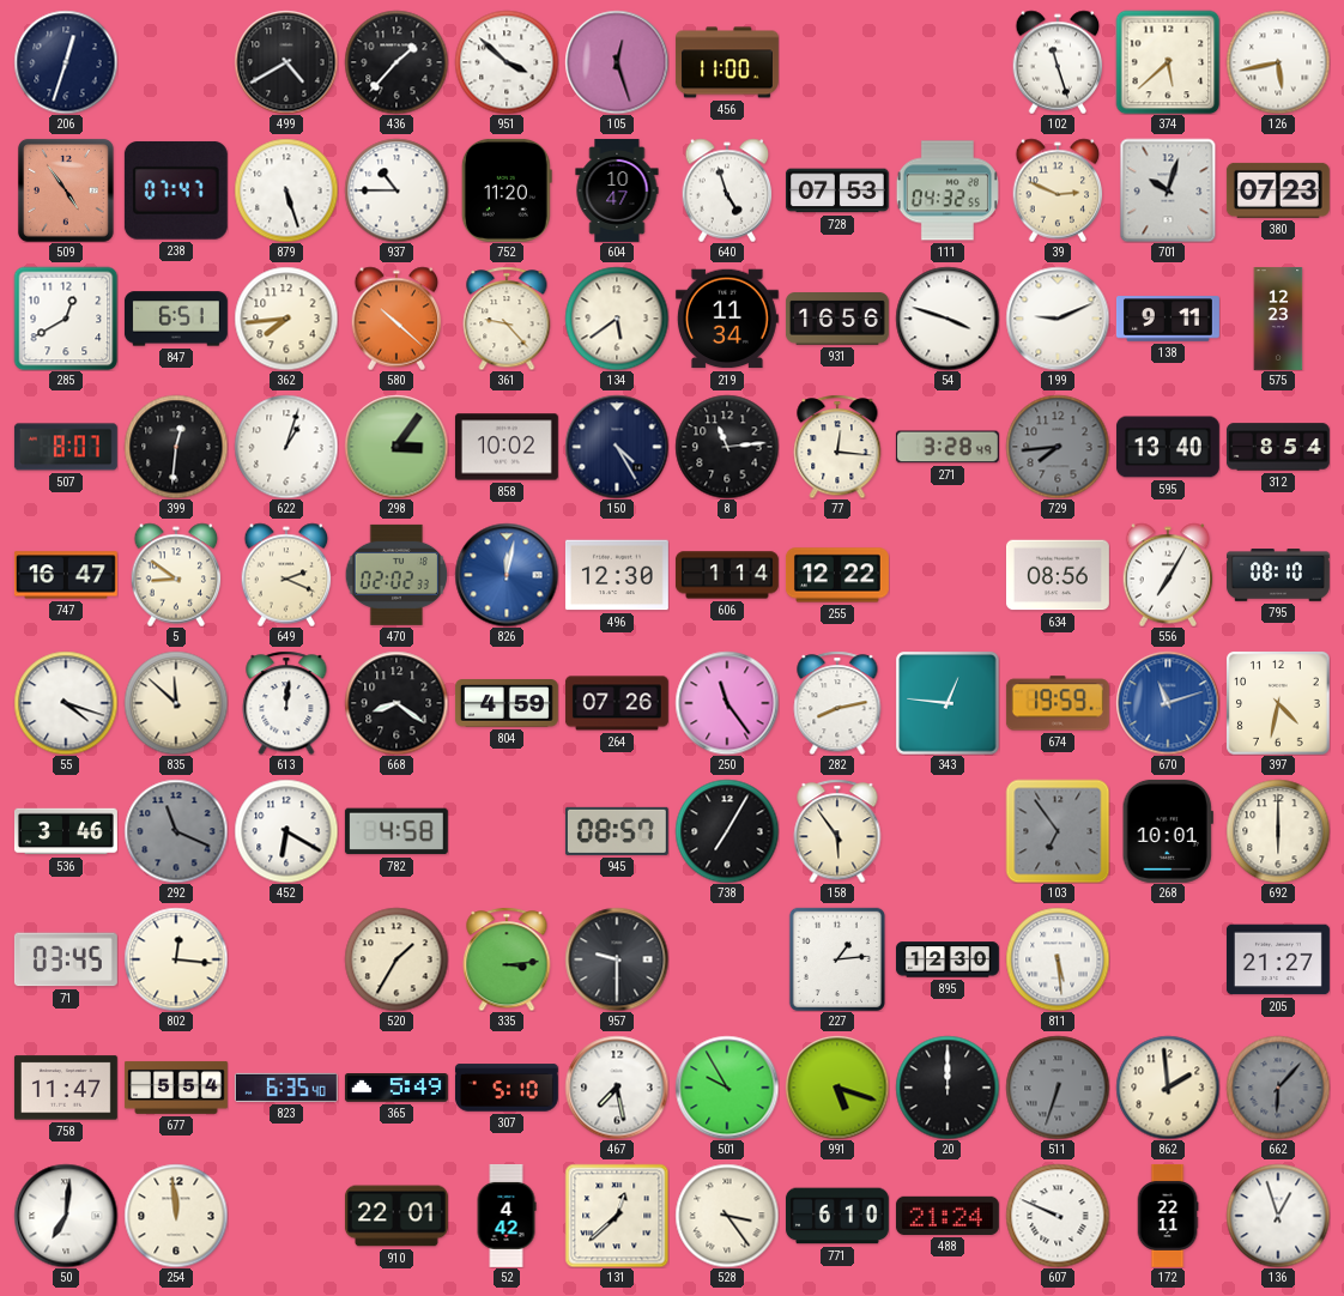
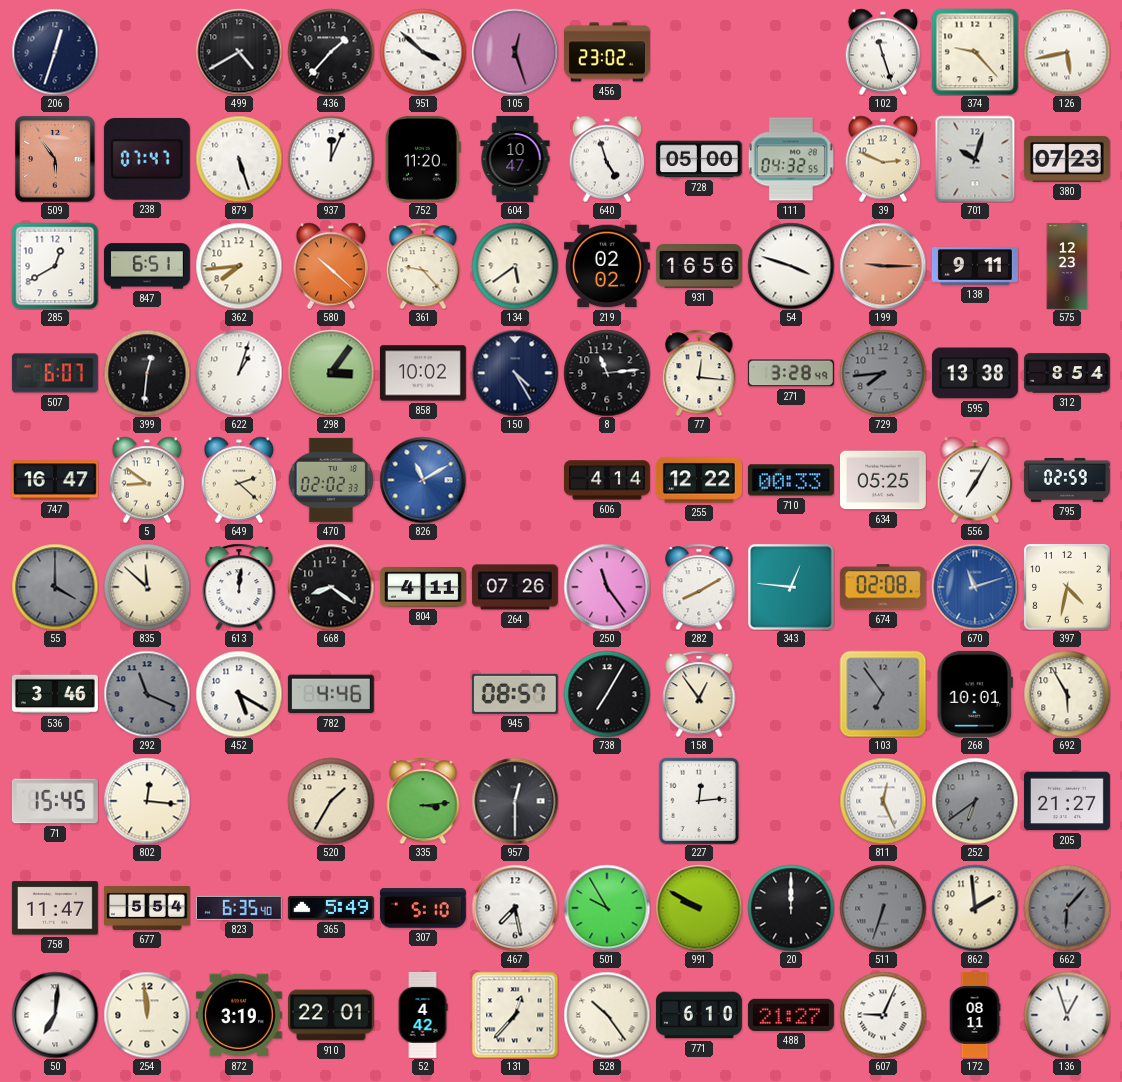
456: 11:00 -> 23:02 (607, 52)
374: 5:38 -> 9:23 (975, 52)
509: 4:54 -> 5:54 (55, 159)
937: 10:45 -> 12:04 (331, 159)
728: 07:53 -> 05:00 (699, 159)
219: 11:34 -> 02:02 (607, 266)
199: 9:11 -> 9:15 (883, 266)
199 dial: white -> salmon (883, 266)
507: 8:07 -> 6:07 (55, 373)
595: 13:40 -> 13:38 (975, 373)
649: 2:19 -> 2:22 (239, 480)
826: 12:02 -> 11:10 (423, 480)
496: 12:30 -> none (617, 575)
606: 1:14 -> 4:14 (607, 480)
710: none -> 00:33 (791, 480)
634: 08:56 -> 05:25 (883, 480)
795: 08:10 -> 02:59 (1067, 481)
55: 4:18 -> 4:00 (55, 587)
55 dial: white -> grey (55, 587)
804: 4:59 -> 4:11 (423, 588)
282: 8:13 -> 8:10 (699, 587)
674: 19:59 -> 02:08 (883, 587)
452: 6:20 -> 5:20 (239, 694)
782: 4:58 -> 4:46 (331, 694)
158: 5:54 -> 12:54 (699, 694)
692: 6:00 -> 5:55 (1067, 694)
71: 03:45 -> 15:45 (55, 801)
957: 9:30 -> 12:30 (515, 801)
227: 1:14 -> 12:14 (699, 800)
895: 12:30 -> none (948, 959)
811: 5:29 -> 12:26 (883, 801)
252: none -> 6:39 (975, 801)
991: 5:18 -> 9:50 (699, 908)
872: none -> 3:19 (239, 1015)
131: 12:38 -> 12:37 (515, 1015)
528: 3:24 -> 10:24 (607, 1015)
488: 21:24 -> 21:27 (791, 1015)
607: 9:49 -> 9:04 (883, 1015)
172: 22:11 -> 08:11 (975, 1015)
